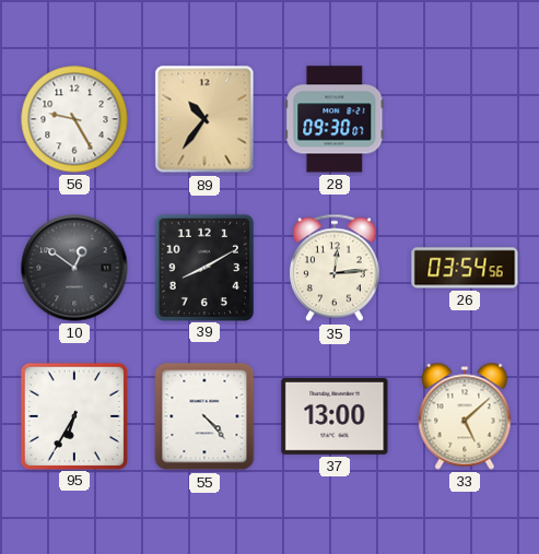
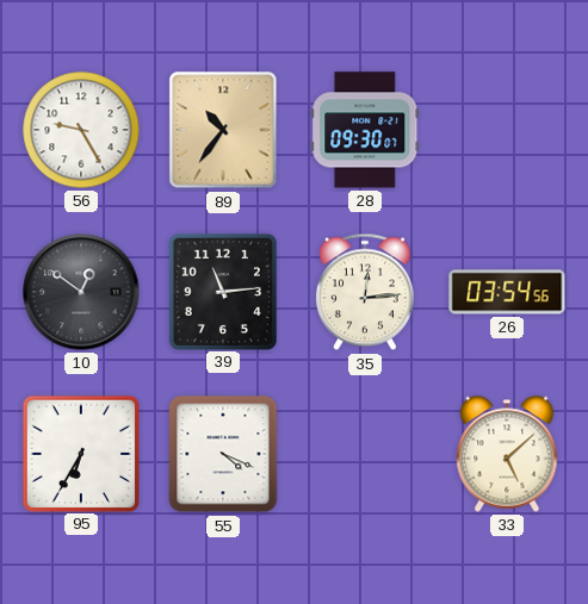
39: 8:10 -> 11:14 (223, 291)
55: 4:23 -> 4:19 (223, 454)
37: 13:00 -> none (335, 416)
